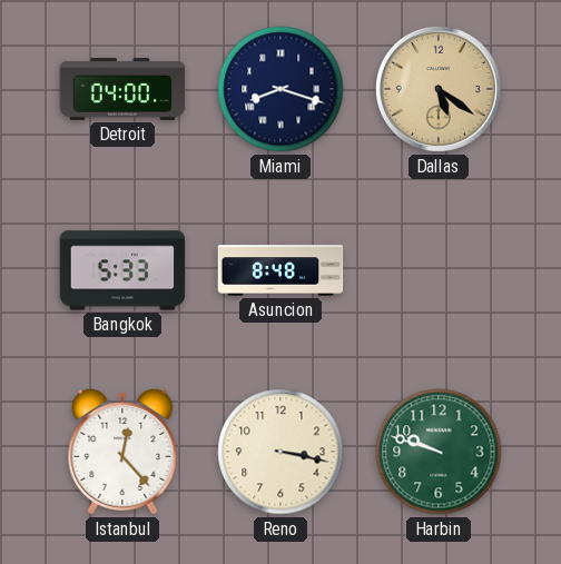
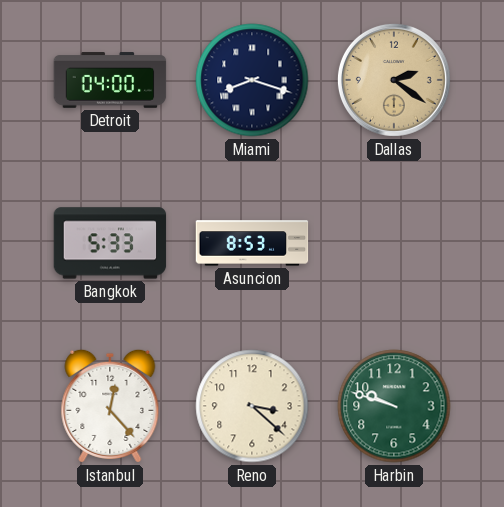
Dallas: 5:21 -> 2:21 (394, 80)
Asuncion: 8:48 -> 8:53 (252, 243)
Reno: 3:17 -> 3:22 (252, 406)
